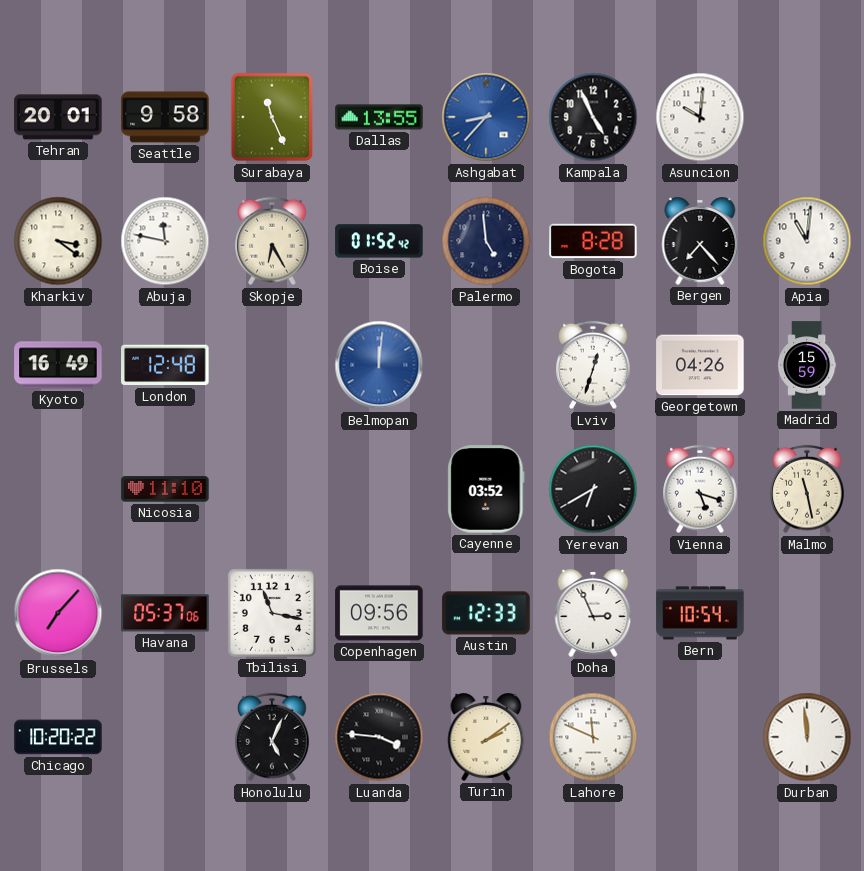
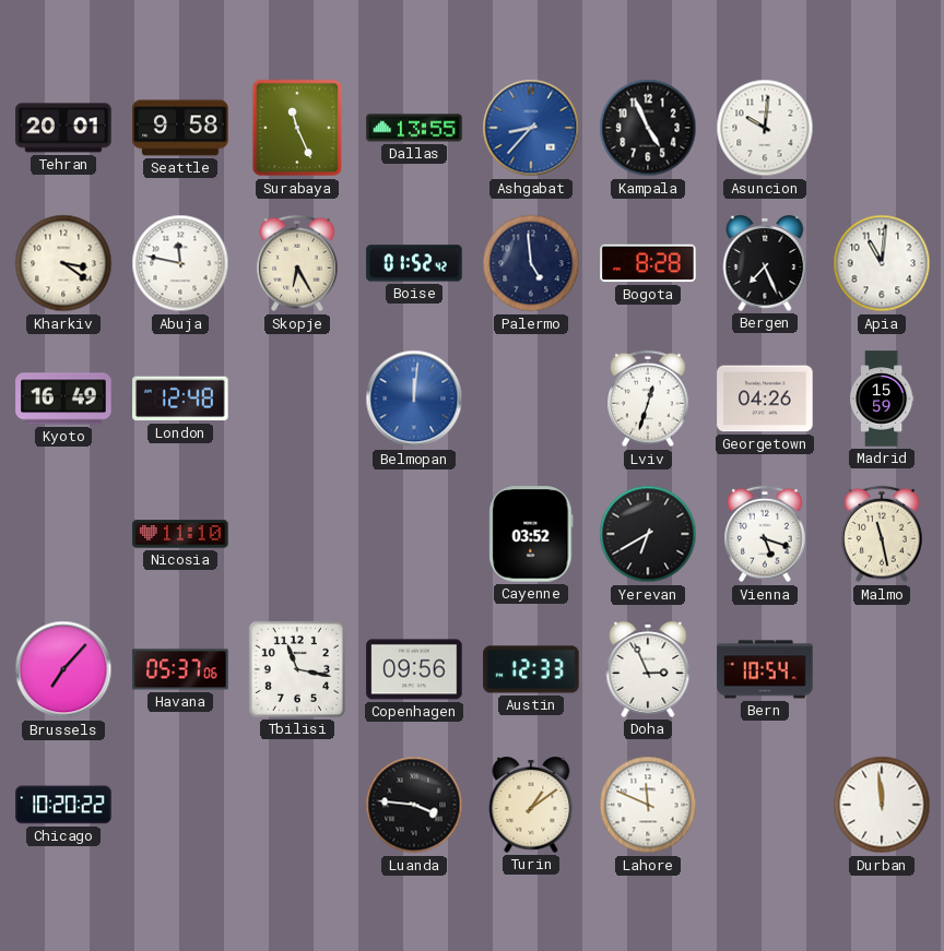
Bergen: 7:23 -> 7:26 (765, 264)
Honolulu: 5:04 -> none (272, 737)
Turin: 2:09 -> 1:09 (531, 806)
